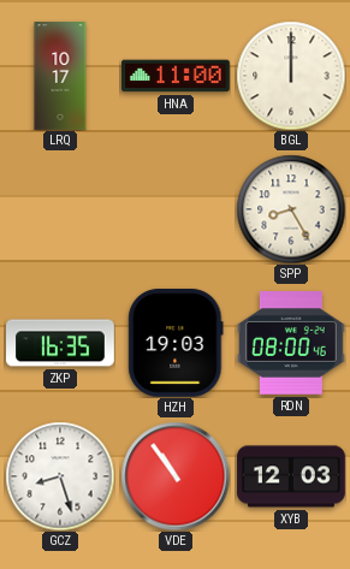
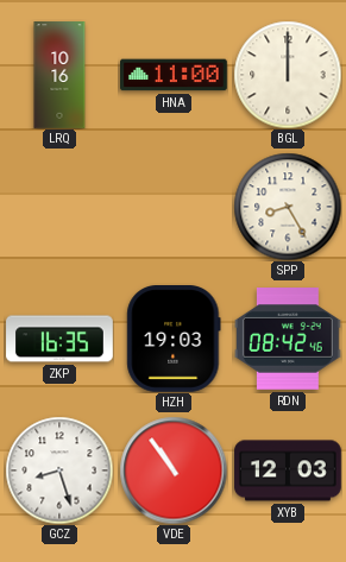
LRQ: 10:17 -> 10:16 (59, 75)
RDN: 08:00 -> 08:42 (289, 340)
